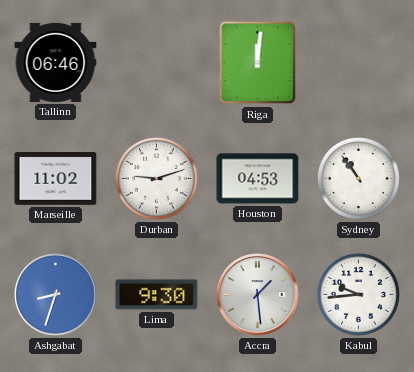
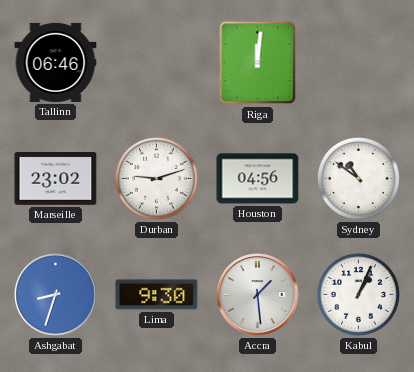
Marseille: 11:02 -> 23:02 (56, 179)
Houston: 04:53 -> 04:56 (258, 179)
Sydney: 10:54 -> 10:51 (358, 178)
Kabul: 9:44 -> 1:04 (358, 294)
